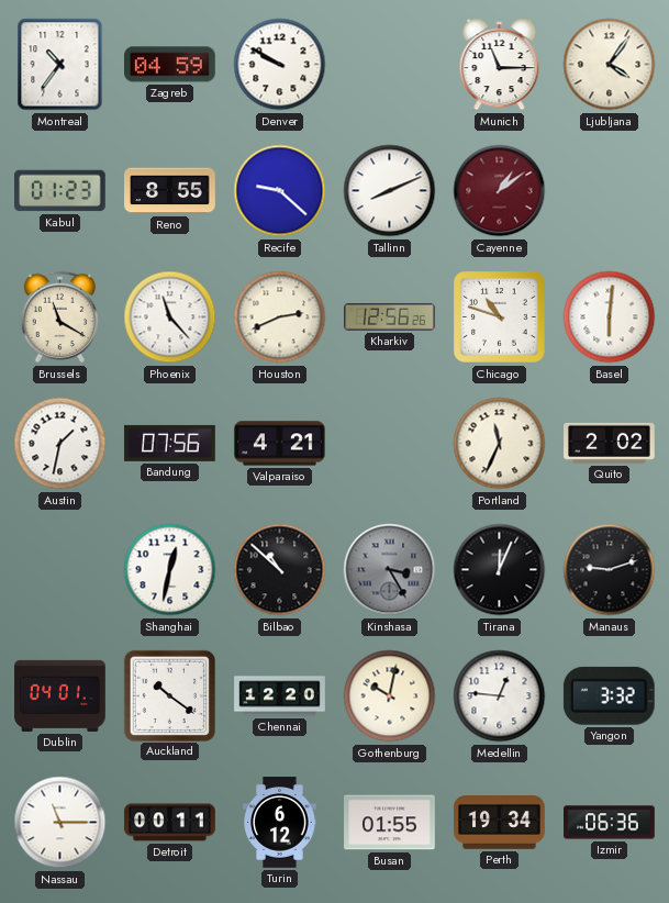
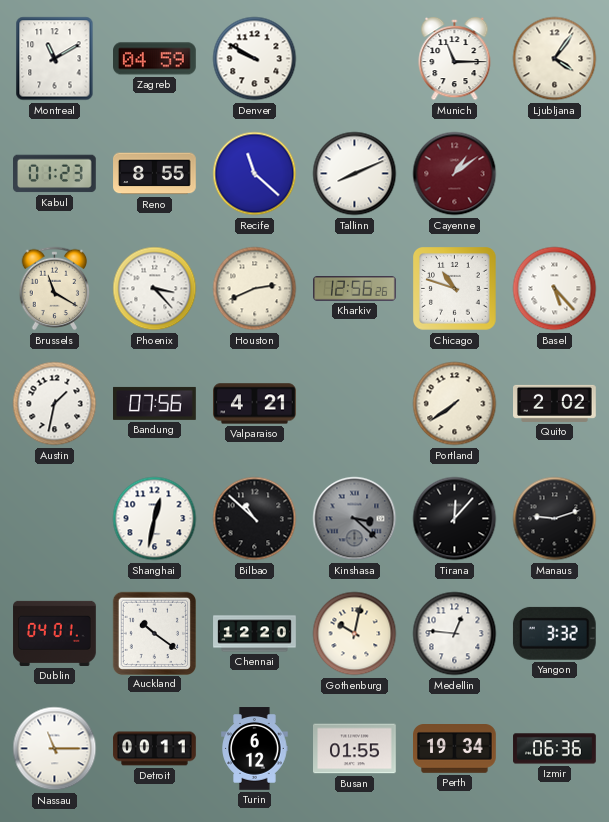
Montreal: 10:36 -> 11:10 (55, 59)
Recife: 9:22 -> 11:22 (255, 174)
Phoenix: 11:23 -> 3:23 (155, 289)
Basel: 6:01 -> 5:23 (555, 289)
Portland: 11:34 -> 7:39 (455, 404)
Kinshasa: 3:25 -> 3:22 (355, 519)
Tirana: 12:04 -> 12:07 (455, 519)
